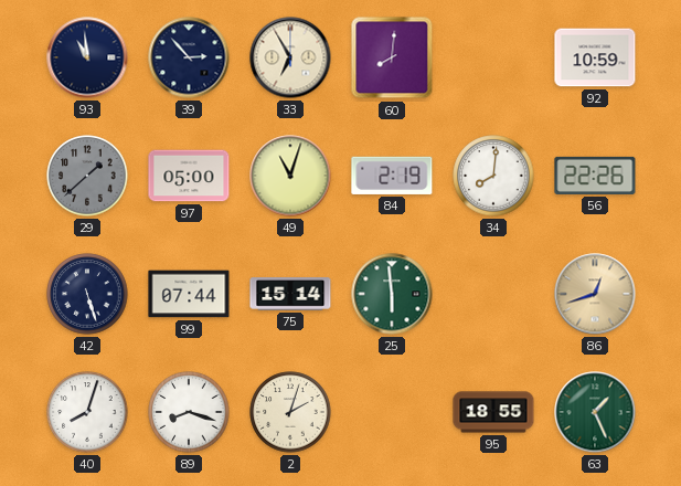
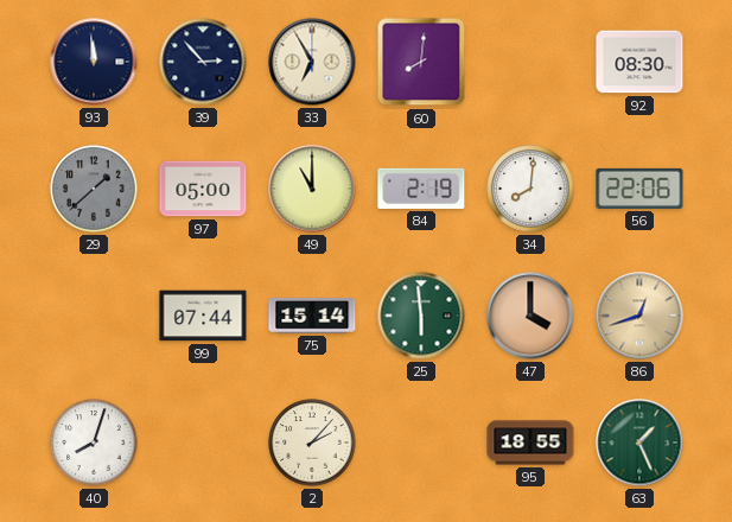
93: 10:59 -> 11:59 (94, 62)
92: 10:59 -> 08:30 (639, 62)
49: 11:03 -> 11:00 (312, 189)
56: 22:26 -> 22:06 (639, 189)
42: 5:27 -> none (87, 294)
47: none -> 4:00 (530, 316)
89: 8:18 -> none (189, 412)
2: 2:03 -> 2:07 (312, 443)
